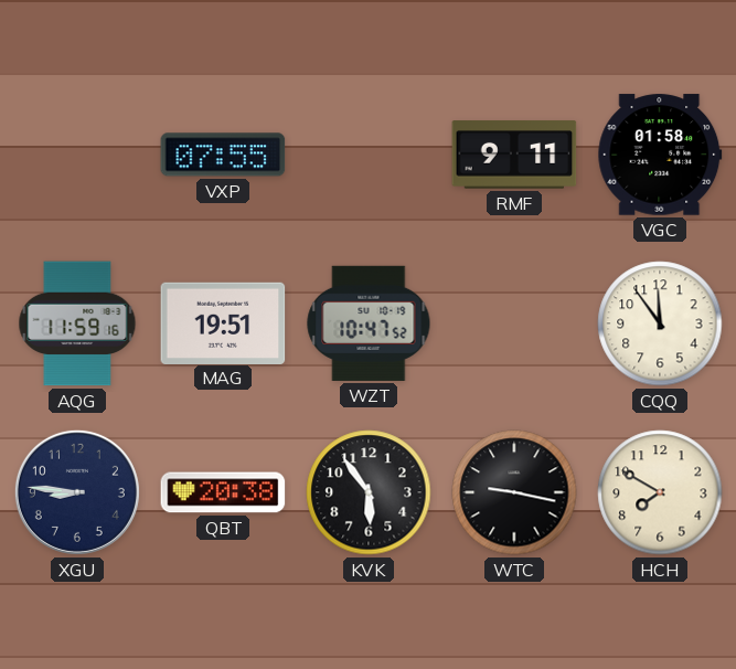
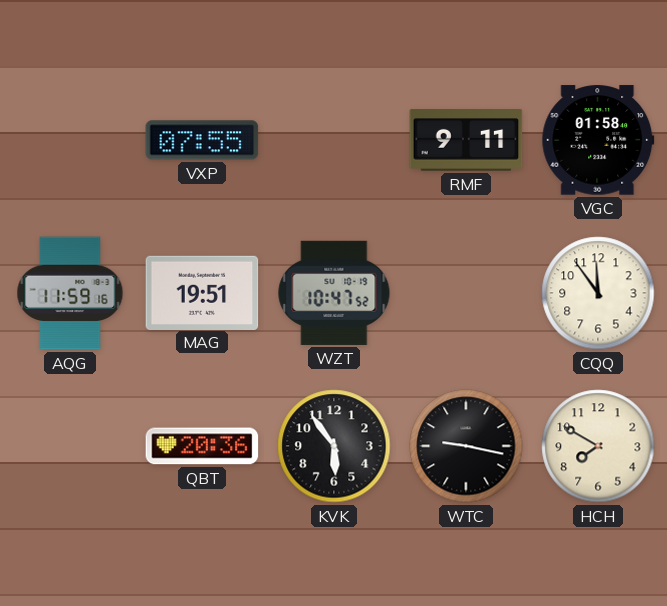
XGU: 8:46 -> none (77, 492)
QBT: 20:38 -> 20:36 (202, 446)
